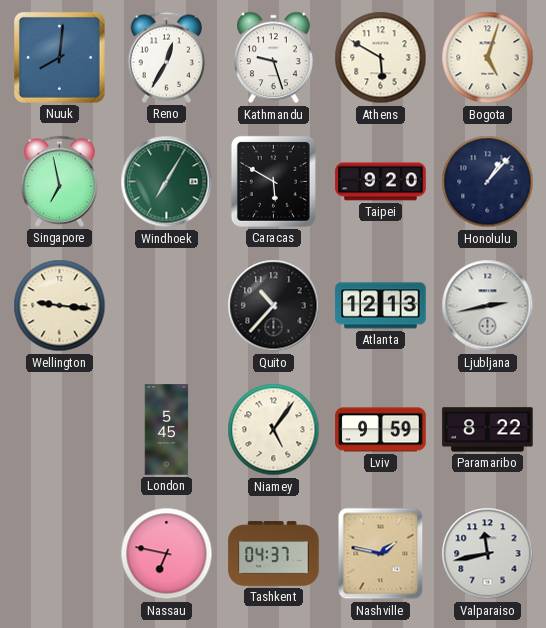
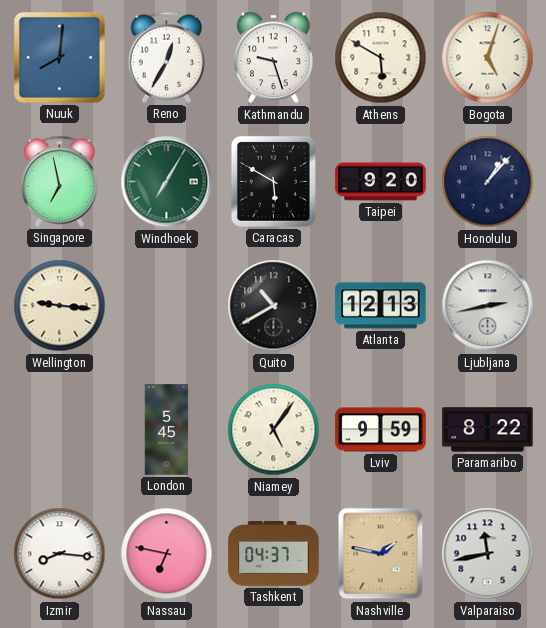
Quito: 10:37 -> 10:40 (274, 306)
Izmir: none -> 8:16 (60, 554)
